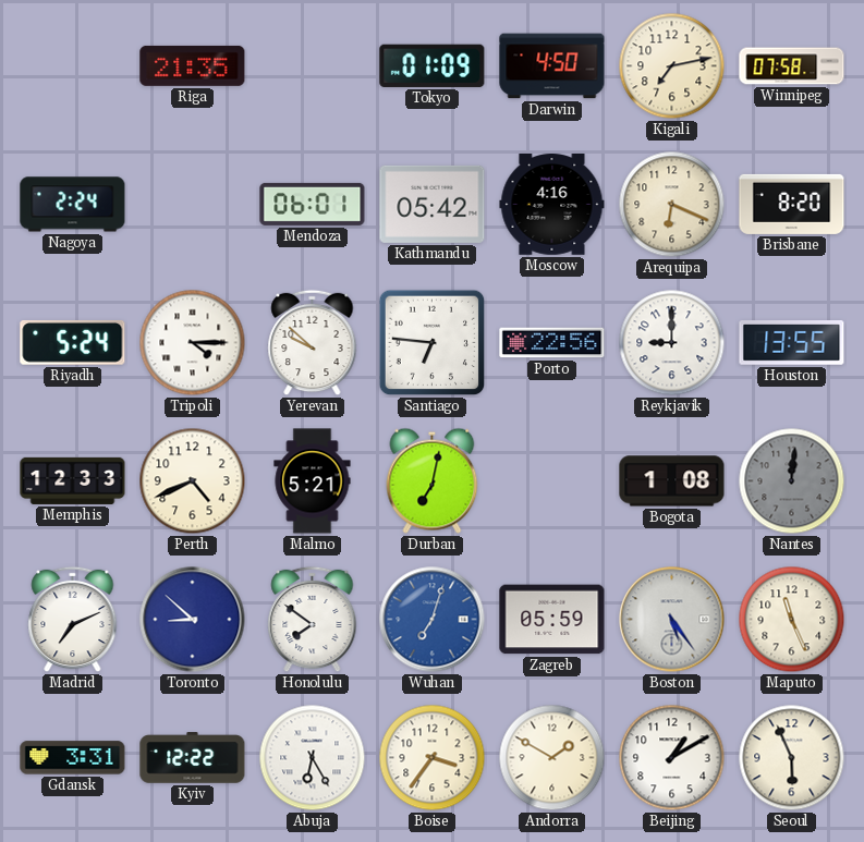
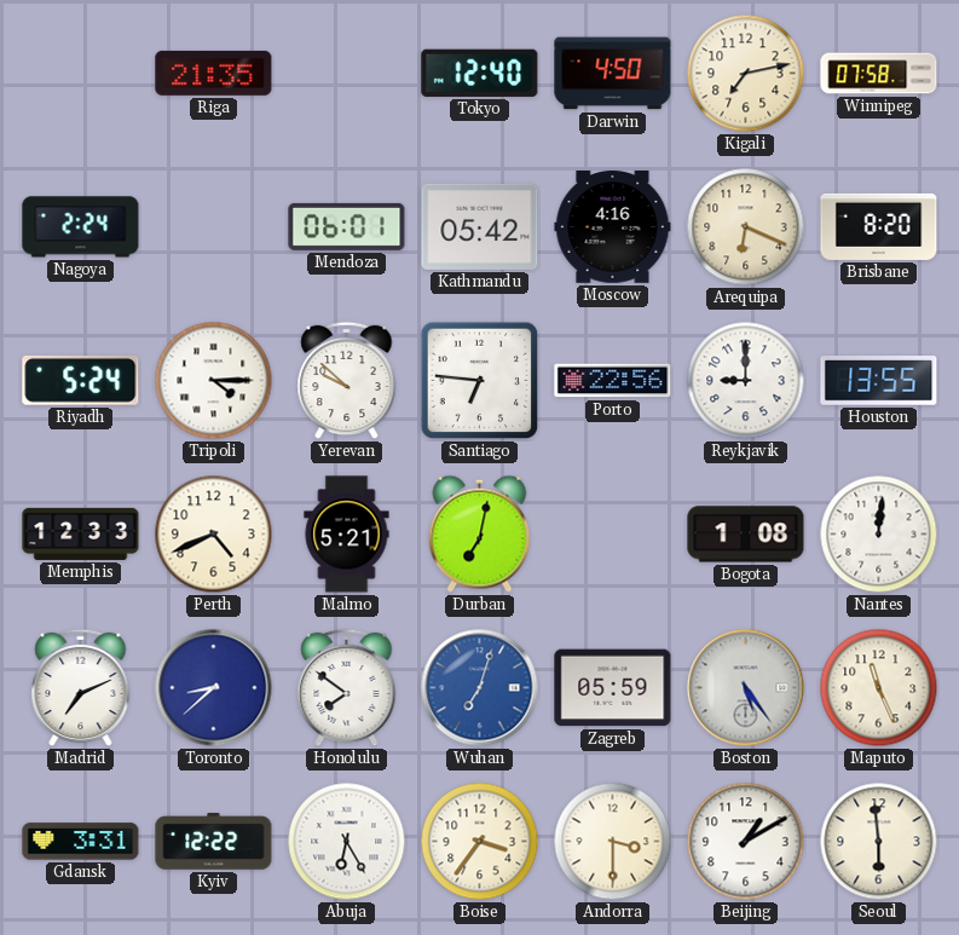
Tokyo: 01:09 -> 12:40 (480, 73)
Nantes dial: grey -> white (879, 535)
Toronto: 8:52 -> 8:38 (214, 688)
Andorra: 1:50 -> 3:30 (613, 842)
Seoul: 5:56 -> 5:59 (879, 842)
